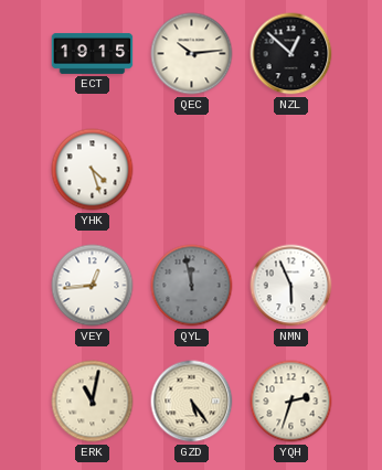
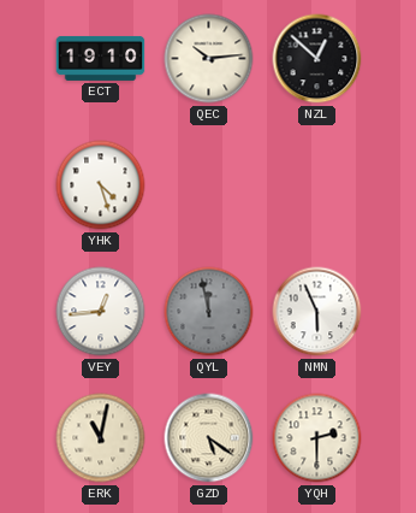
ECT: 19:15 -> 19:10 (101, 58)
GZD: 5:24 -> 5:21 (209, 438)
YQH: 2:33 -> 2:30 (317, 438)
